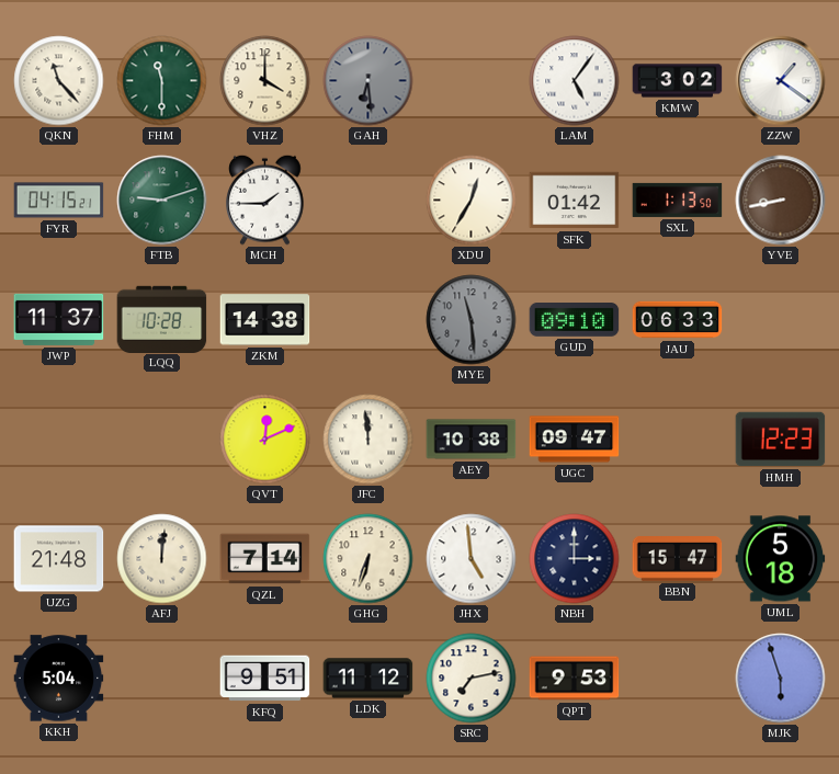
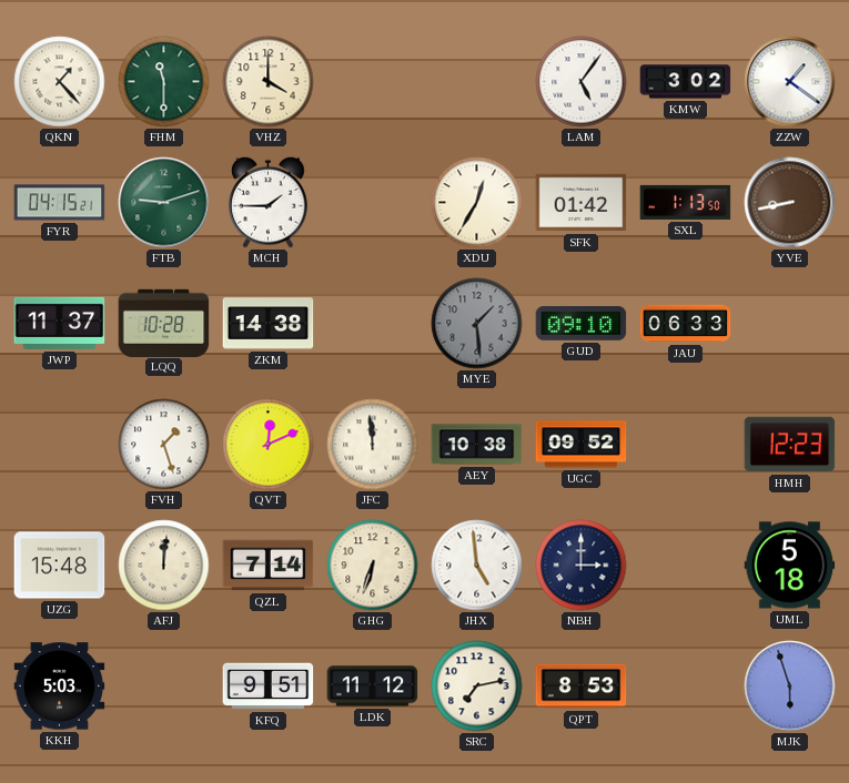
QKN: 11:23 -> 1:23 (60, 82)
GAH: 6:29 -> none (369, 81)
MYE: 11:29 -> 1:29 (477, 324)
FVH: none -> 1:27 (164, 445)
UGC: 09:47 -> 09:52 (582, 445)
UZG: 21:48 -> 15:48 (60, 566)
BBN: 15:47 -> none (678, 559)
KKH: 5:04 -> 5:03 (60, 687)
QPT: 9:53 -> 8:53 (582, 687)
